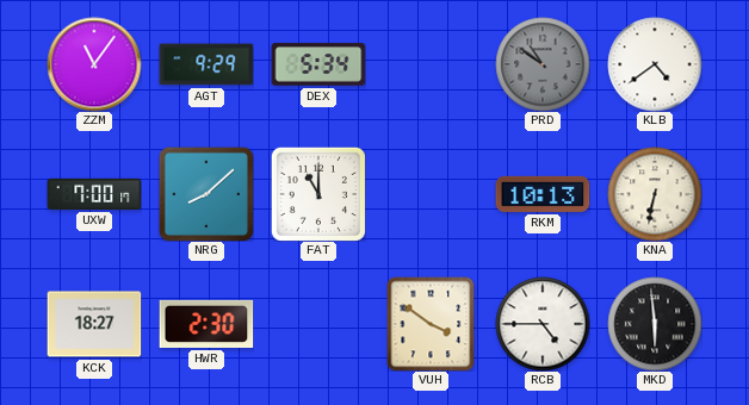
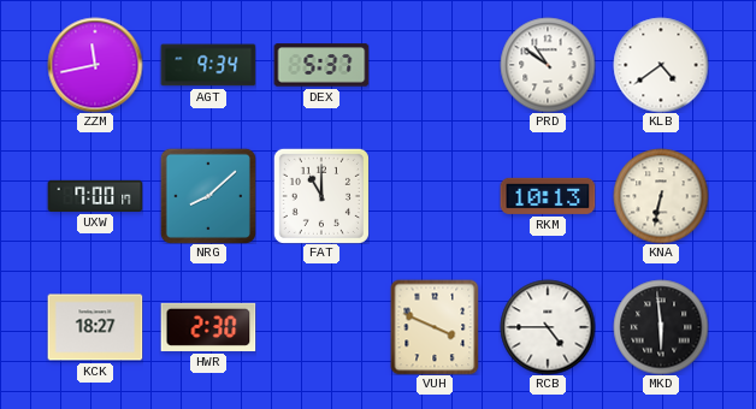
ZZM: 11:06 -> 11:43 (95, 65)
AGT: 9:29 -> 9:34 (208, 65)
DEX: 5:34 -> 5:37 (321, 65)
PRD dial: grey -> white (548, 65)
VUH: 3:51 -> 3:49 (435, 327)
